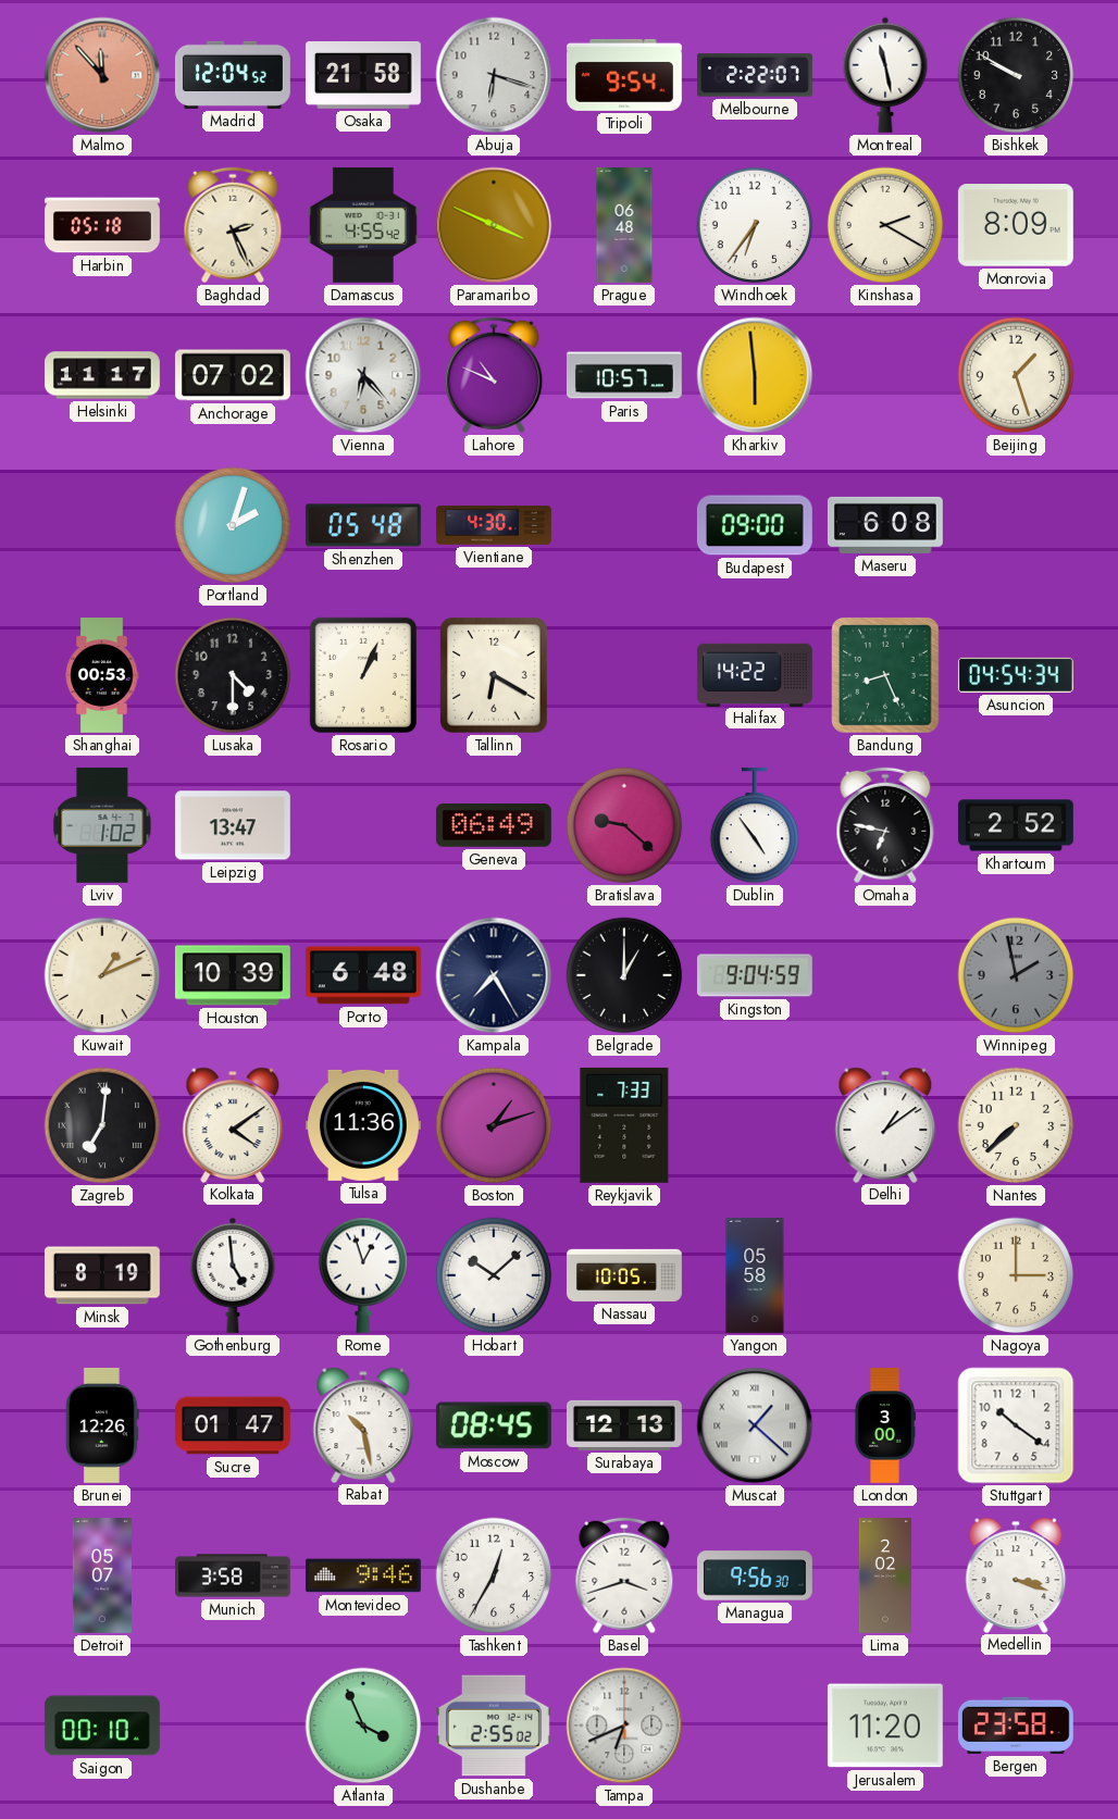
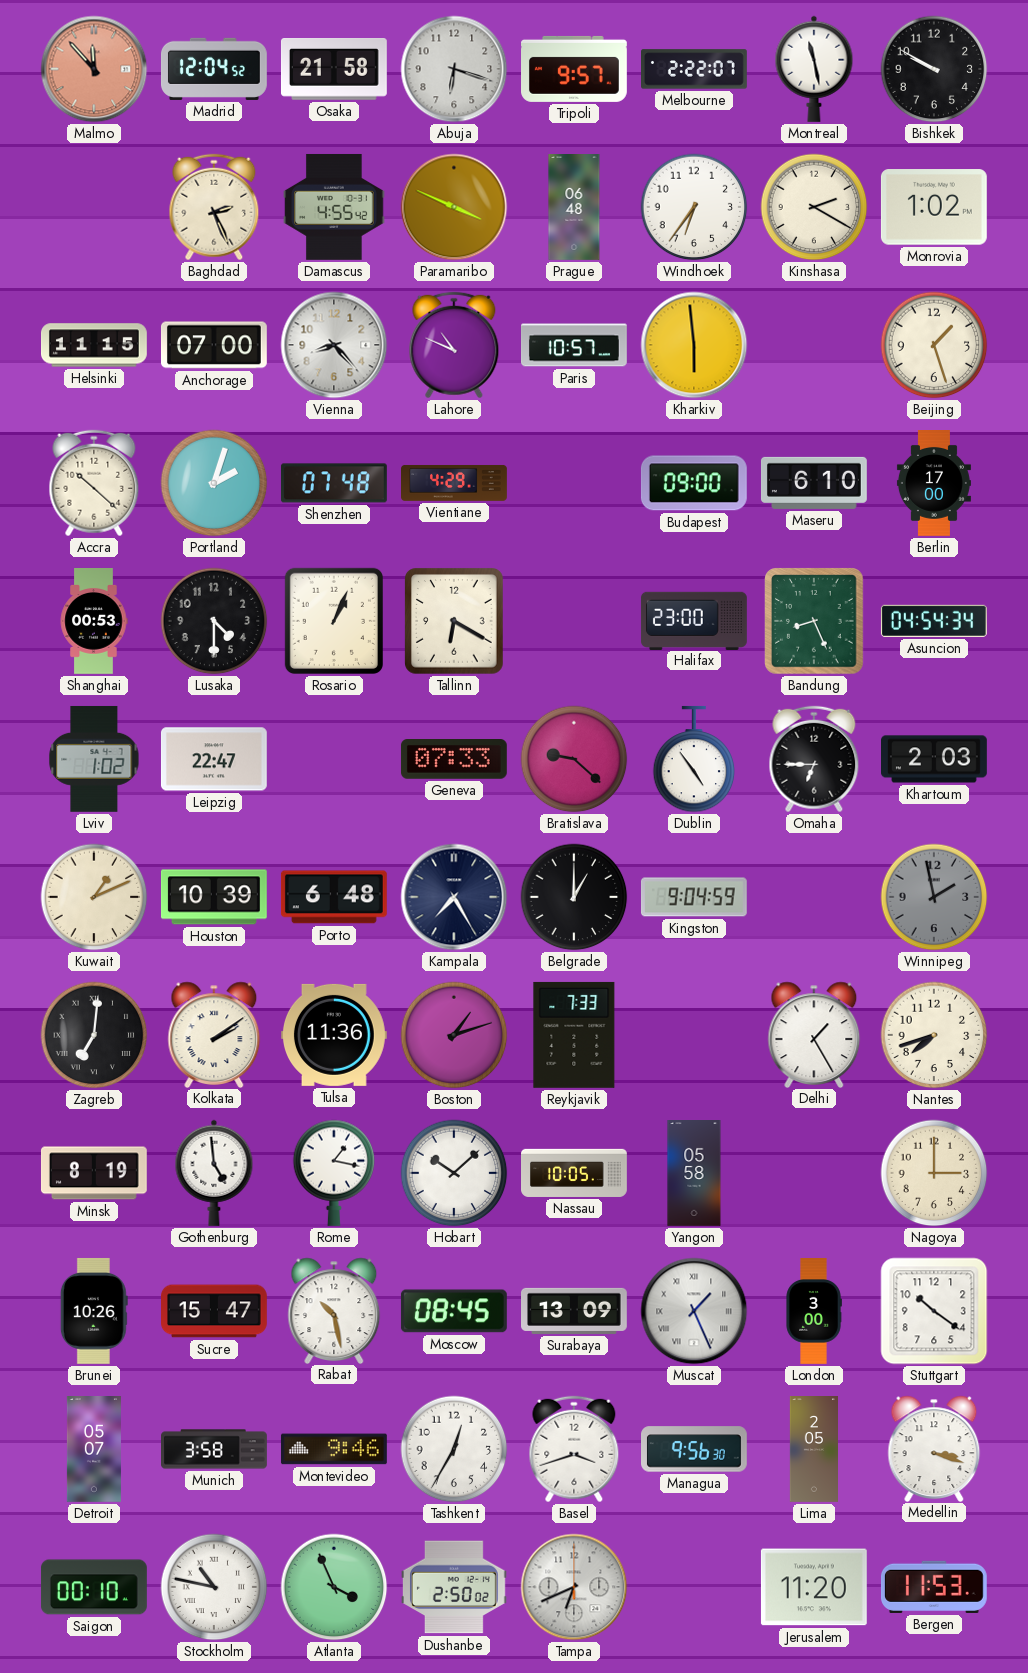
Tripoli: 9:54 -> 9:57 (575, 69)
Harbin: 05:18 -> none (103, 225)
Monrovia: 8:09 -> 1:02 (934, 207)
Helsinki: 11:17 -> 11:15 (95, 345)
Anchorage: 07:02 -> 07:00 (214, 345)
Vienna: 6:23 -> 8:23 (334, 345)
Accra: none -> 10:22 (94, 483)
Shenzhen: 05:48 -> 07:48 (334, 483)
Vientiane: 4:30 -> 4:29 (455, 483)
Maseru: 6:08 -> 6:10 (814, 483)
Berlin: none -> 17:00 (934, 484)
Halifax: 14:22 -> 23:00 (694, 620)
Leipzig: 13:47 -> 22:47 (214, 759)
Geneva: 06:49 -> 07:33 (454, 760)
Omaha: 6:47 -> 6:45 (814, 759)
Khartoum: 2:52 -> 2:03 (935, 759)
Kolkata: 4:09 -> 2:09 (214, 1034)
Delhi: 1:09 -> 1:25 (814, 1034)
Nantes: 7:38 -> 7:42 (934, 1035)
Rome: 12:57 -> 1:17 (334, 1173)
Brunei: 12:26 -> 10:26 (94, 1311)
Sucre: 01:47 -> 15:47 (215, 1311)
Surabaya: 12:13 -> 13:09 (575, 1311)
Muscat: 1:22 -> 1:26 (694, 1311)
Lima: 2:02 -> 2:05 (813, 1450)
Stockholm: none -> 10:47 (214, 1587)
Dushanbe: 2:55 -> 2:50 (454, 1587)
Bergen: 23:58 -> 11:53 (934, 1587)
